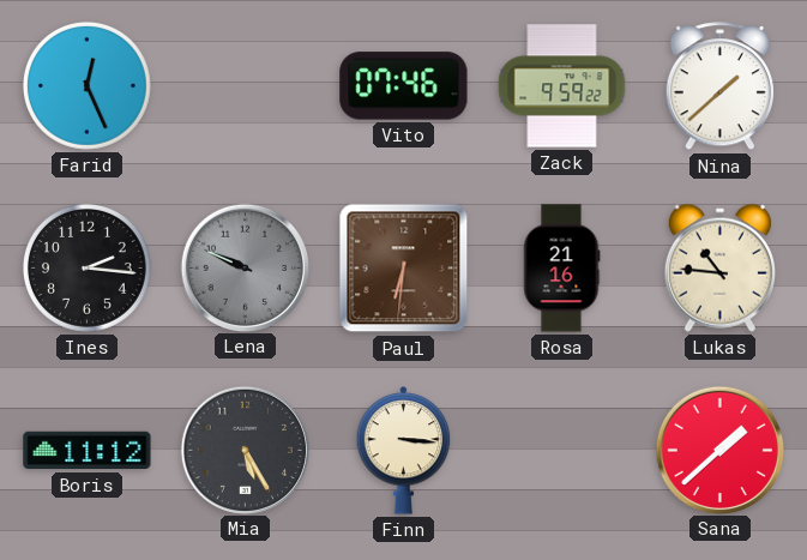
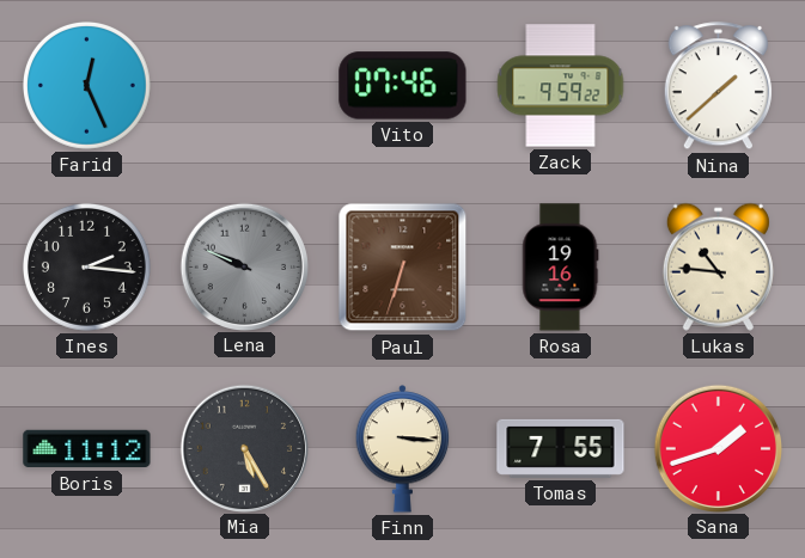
Paul: 6:31 -> 6:33 (403, 268)
Rosa: 21:16 -> 19:16 (560, 268)
Tomas: none -> 7:55 (561, 448)
Sana: 1:38 -> 1:42 (718, 448)
